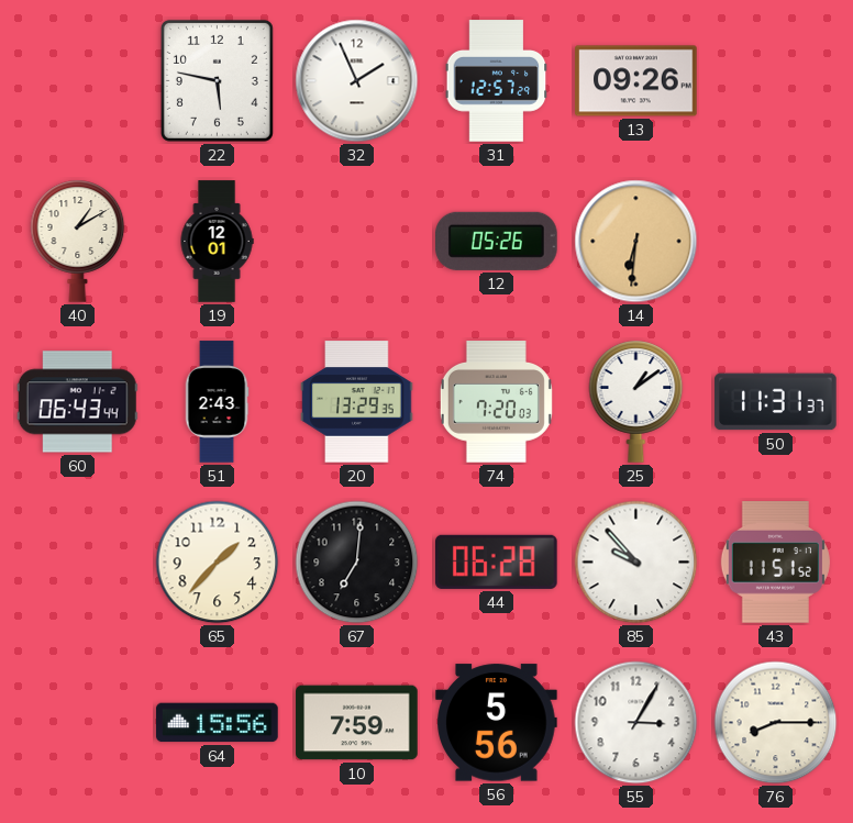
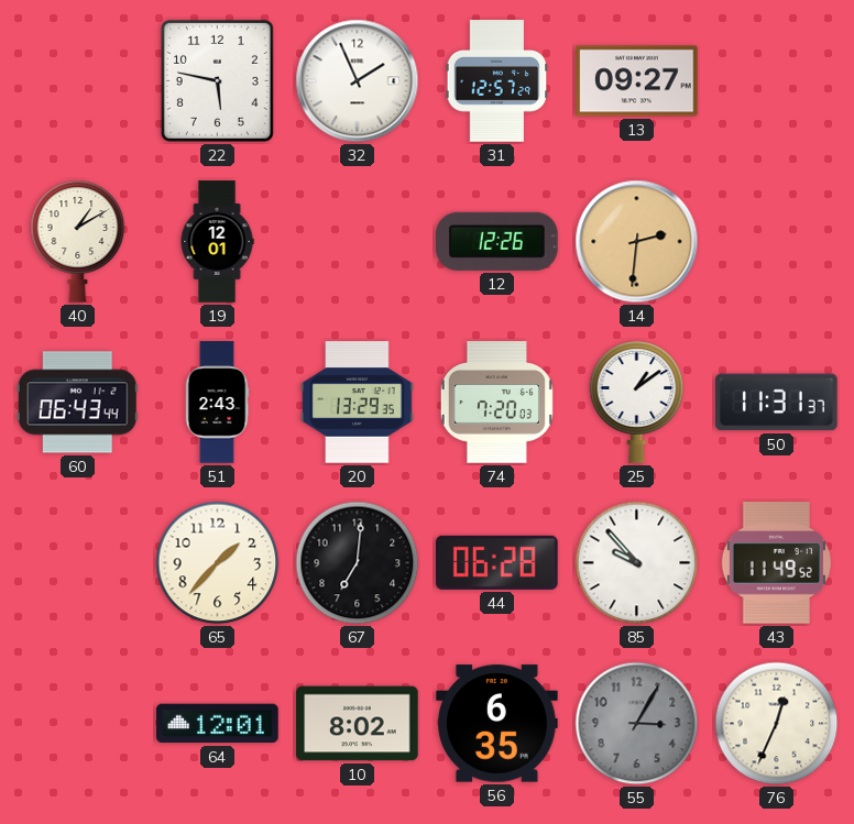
13: 09:26 -> 09:27 (637, 81)
12: 05:26 -> 12:26 (497, 241)
14: 6:31 -> 2:31 (637, 242)
43: 11:51 -> 11:49 (776, 563)
64: 15:56 -> 12:01 (218, 724)
10: 7:59 -> 8:02 (358, 724)
56: 5:56 -> 6:35 (497, 724)
55 dial: white -> grey (637, 724)
76: 8:15 -> 12:34 (777, 724)
